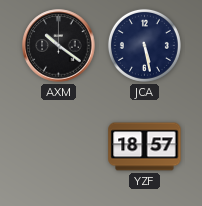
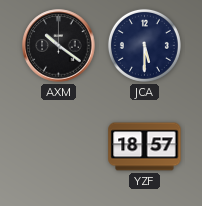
JCA: 5:28 -> 5:30 (144, 45)
